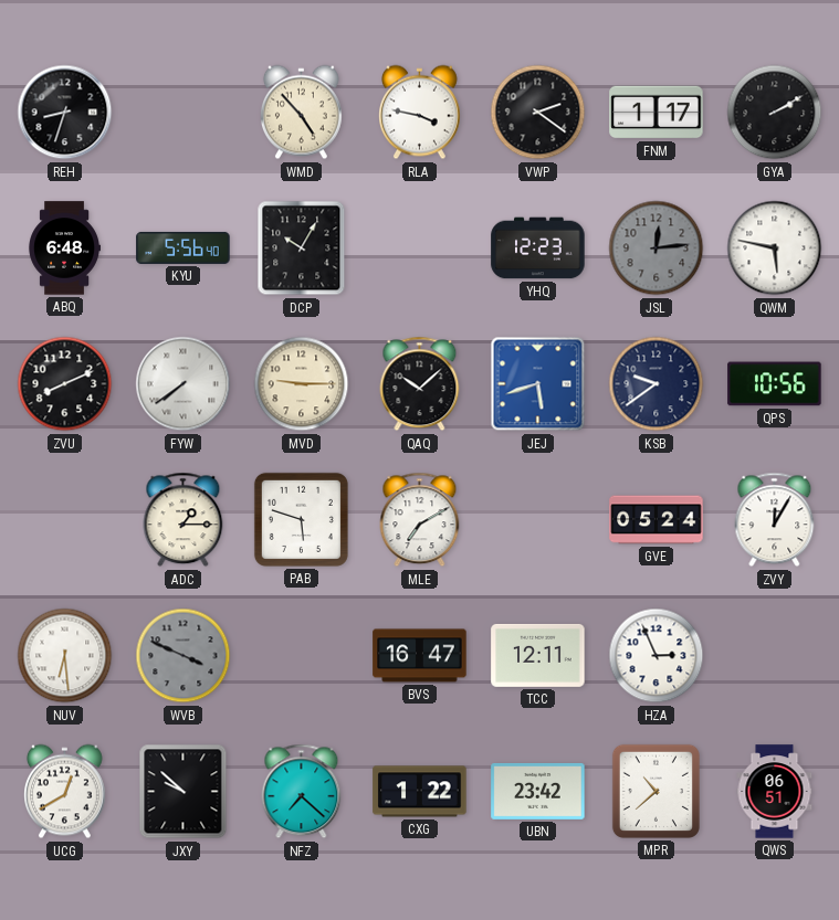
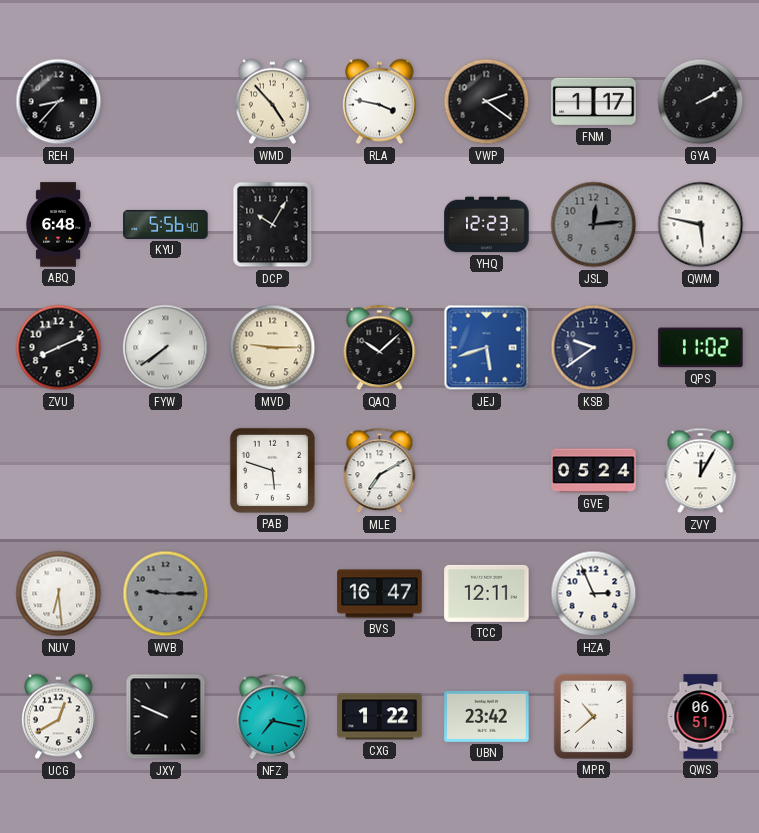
REH: 8:33 -> 8:37 (59, 102)
QPS: 10:56 -> 11:02 (701, 348)
ADC: 1:15 -> none (183, 520)
WVB: 3:49 -> 9:15 (166, 594)
JXY: 9:52 -> 9:49 (166, 717)
NFZ: 7:22 -> 7:17 (273, 717)
